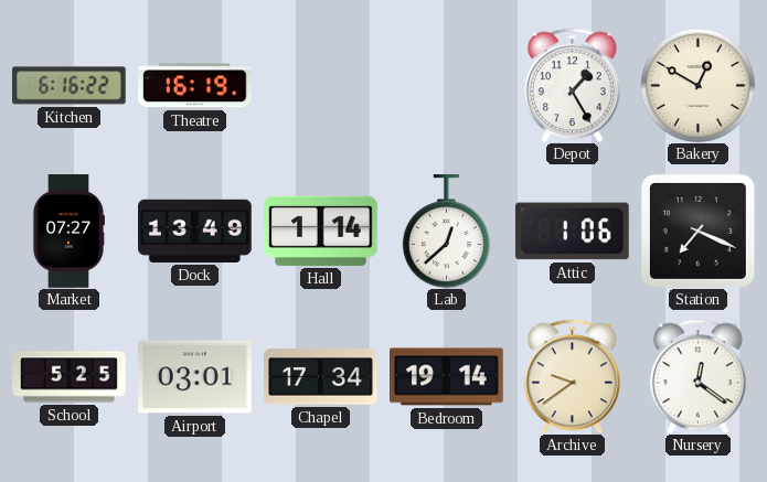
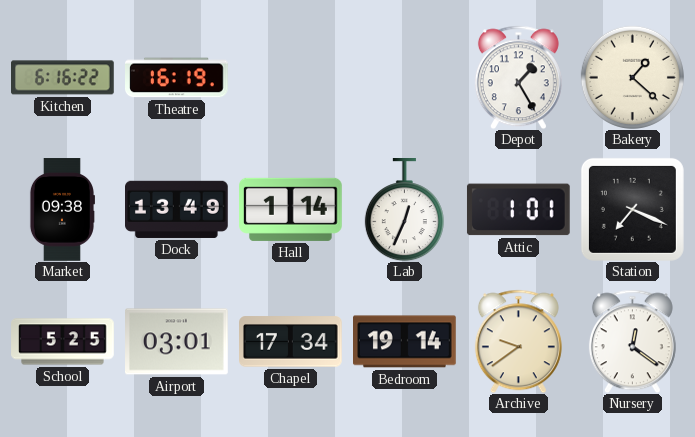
Bakery: 12:50 -> 1:22 (632, 77)
Market: 07:27 -> 09:38 (61, 210)
Lab: 12:38 -> 12:34 (404, 210)
Attic: 1:06 -> 1:01 (518, 210)
